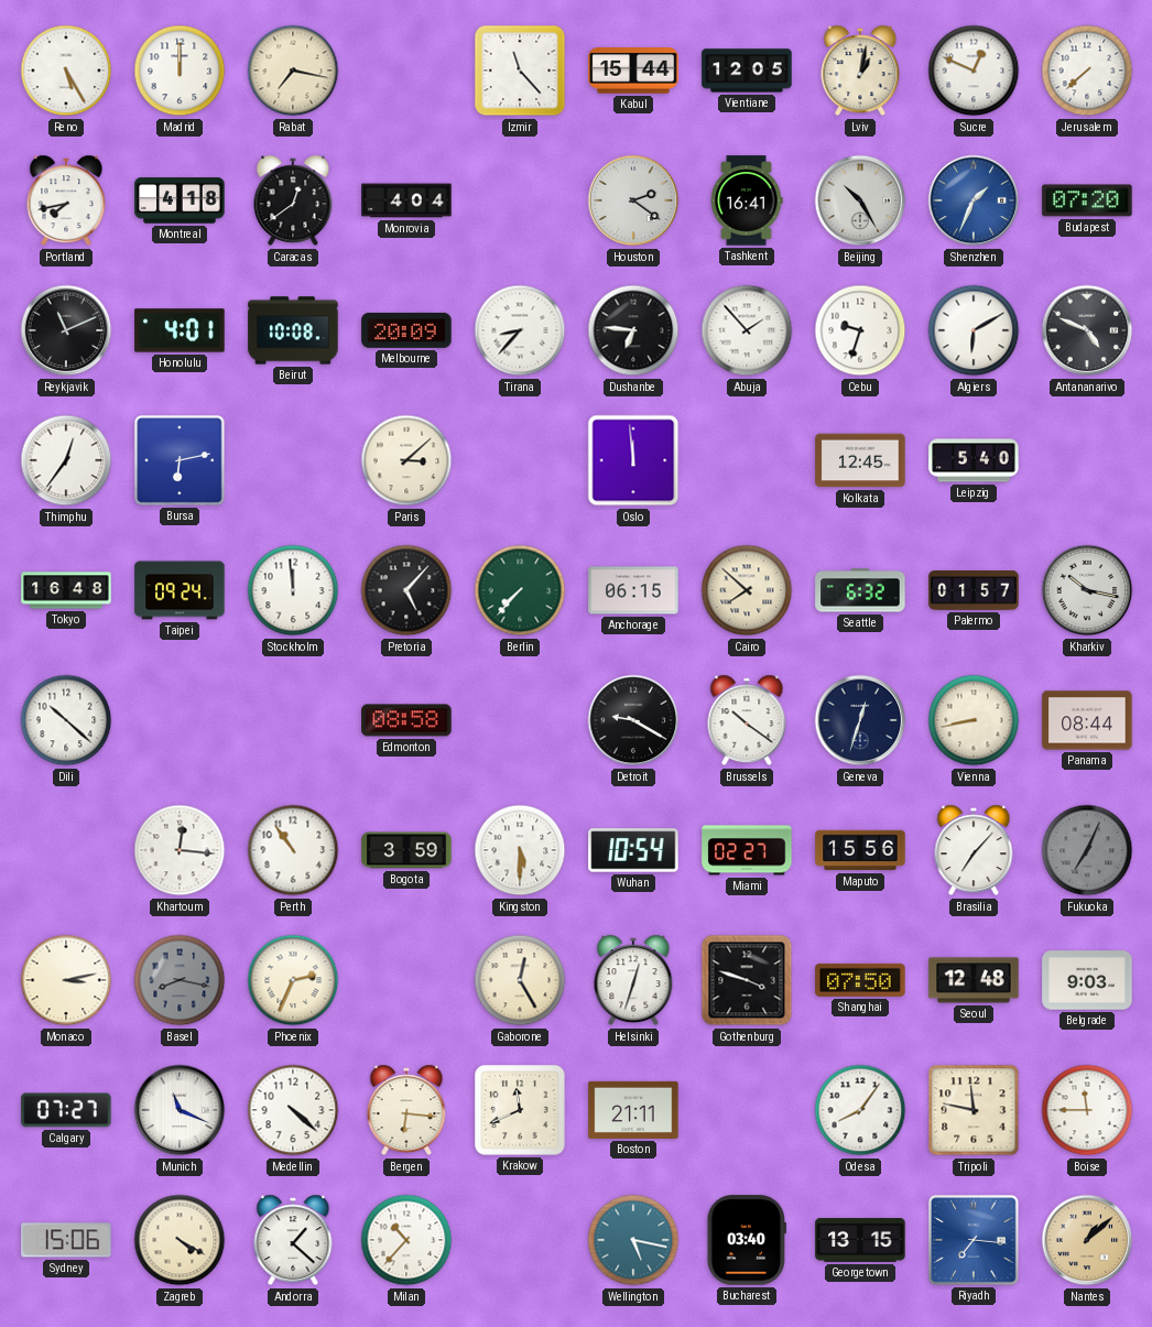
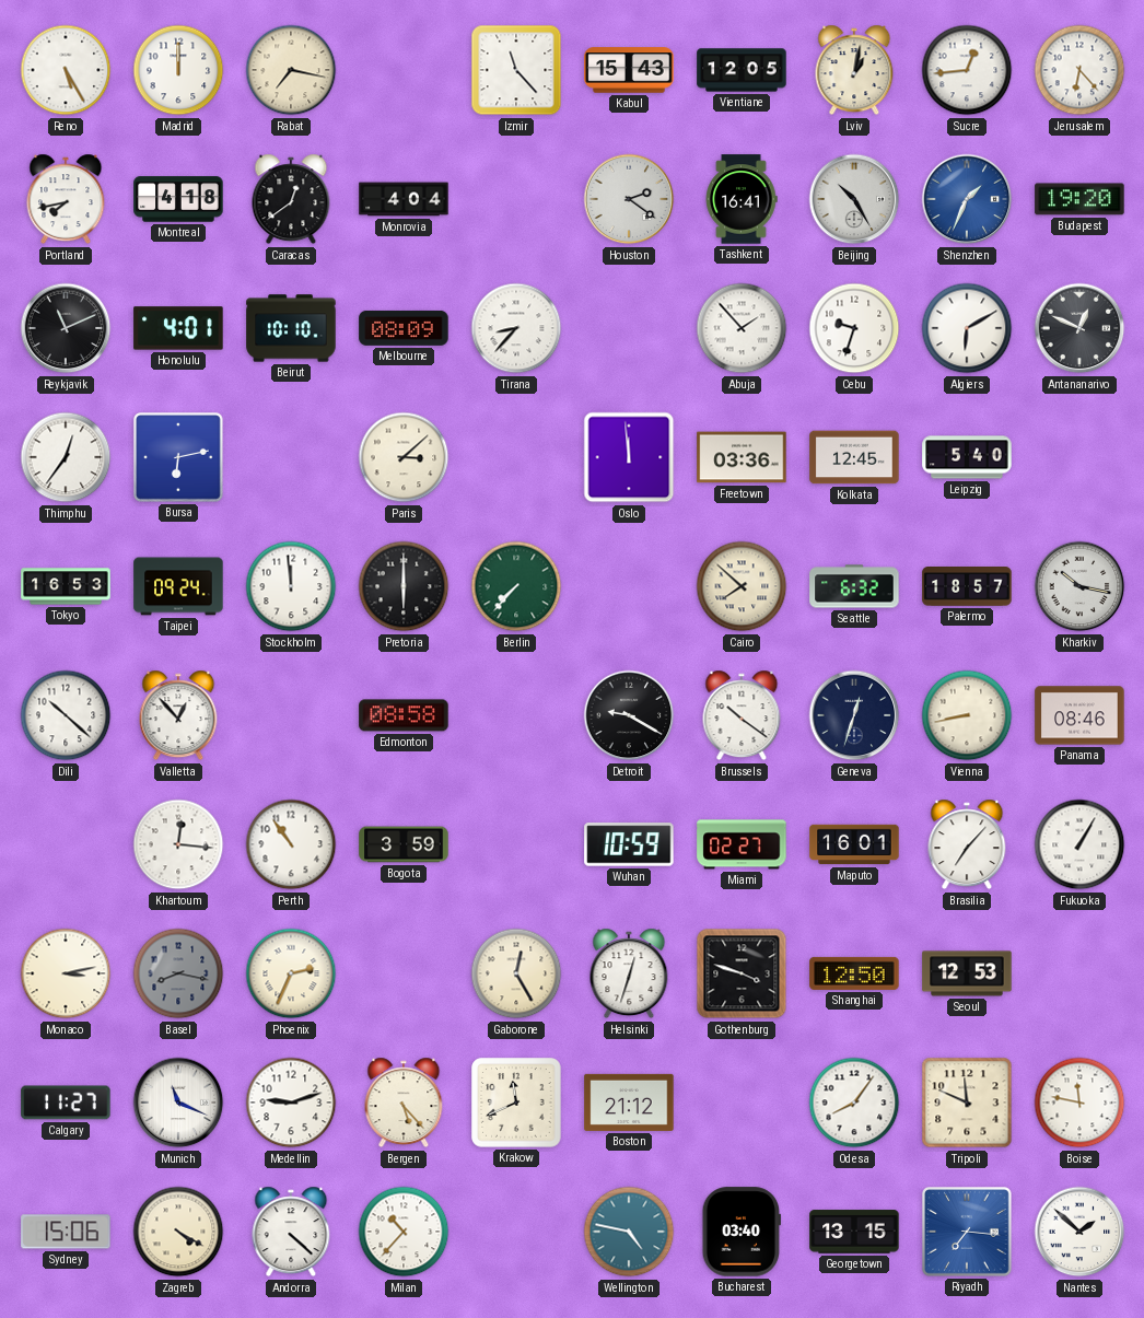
Kabul: 15:44 -> 15:43 (629, 70)
Sucre: 12:49 -> 12:44 (967, 70)
Jerusalem: 7:38 -> 6:23 (1079, 70)
Budapest: 07:20 -> 19:20 (1079, 199)
Beirut: 10:08 -> 10:10 (291, 328)
Melbourne: 20:09 -> 08:09 (404, 328)
Dushanbe: 6:46 -> none (633, 330)
Antananarivo: 4:49 -> 12:49 (1079, 328)
Freetown: none -> 03:36 (742, 457)
Tokyo: 16:48 -> 16:53 (66, 586)
Pretoria: 5:07 -> 6:00 (404, 586)
Anchorage: 06:15 -> none (633, 590)
Palermo: 01:57 -> 18:57 (967, 587)
Valletta: none -> 12:53 (178, 715)
Panama: 08:44 -> 08:46 (1079, 715)
Kingston: 5:30 -> none (520, 850)
Wuhan: 10:54 -> 10:59 (629, 844)
Maputo: 15:56 -> 16:01 (854, 844)
Fukuoka: 7:04 -> 1:05 (1079, 844)
Fukuoka dial: grey -> white (1079, 844)
Shanghai: 07:50 -> 12:50 (854, 973)
Seoul: 12:48 -> 12:53 (967, 973)
Belgrade: 9:03 -> none (1087, 980)
Calgary: 07:27 -> 11:27 (66, 1103)
Medellin: 4:22 -> 9:12 (291, 1103)
Bergen: 6:16 -> 5:23 (404, 1103)
Boston: 21:11 -> 21:12 (629, 1103)
Tripoli: 11:47 -> 11:49 (967, 1103)
Boise: 11:45 -> 11:47 (1079, 1103)
Andorra: 1:22 -> 4:22 (291, 1232)
Wellington: 5:17 -> 4:47 (629, 1232)
Nantes: 1:08 -> 1:52 (1079, 1232)
Nantes dial: champagne -> white (1079, 1232)
